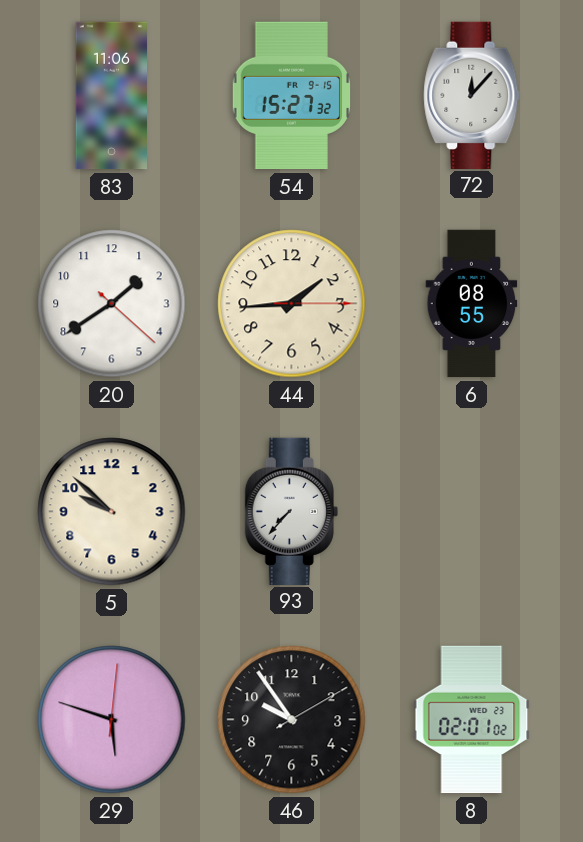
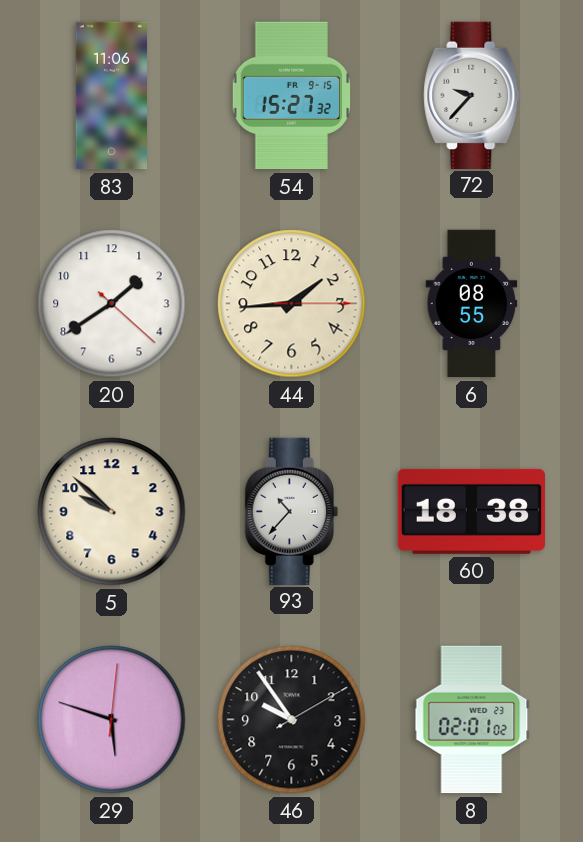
72: 12:07 -> 9:37 (472, 95)
93: 7:37 -> 10:37 (291, 511)
60: none -> 18:38 (471, 511)
